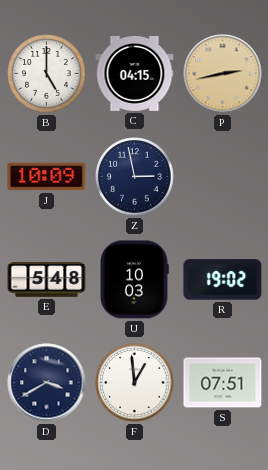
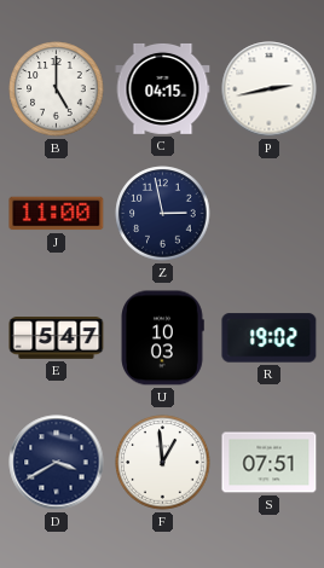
P dial: champagne -> white (270, 89)
J: 10:09 -> 11:00 (57, 214)
E: 5:48 -> 5:47 (57, 338)
